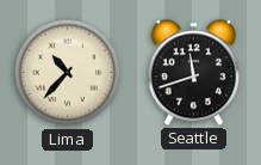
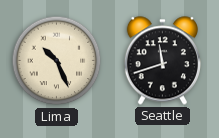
Lima: 10:37 -> 10:26 (57, 61)
